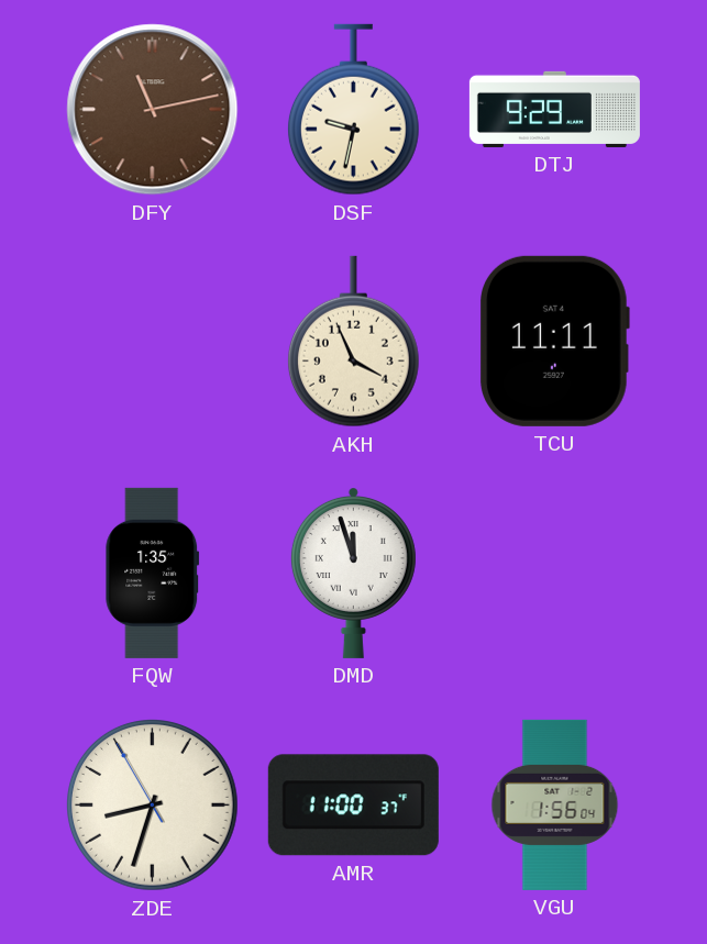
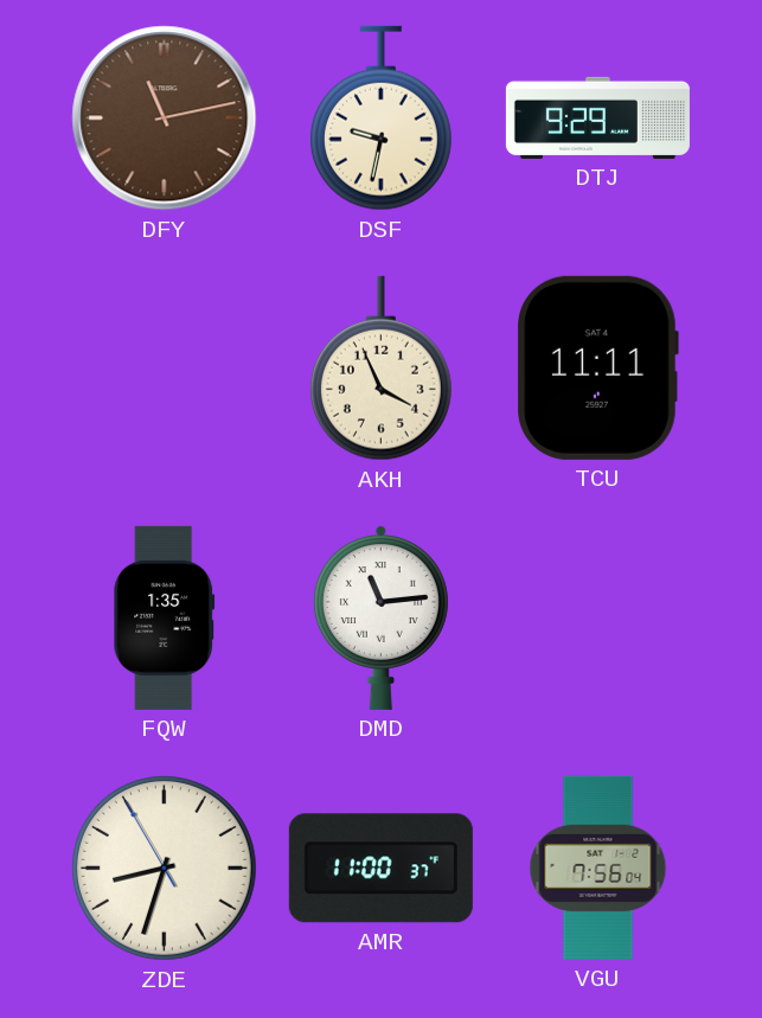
DMD: 11:57 -> 11:14 (380, 619)
VGU: 1:56 -> 7:56 (598, 867)
